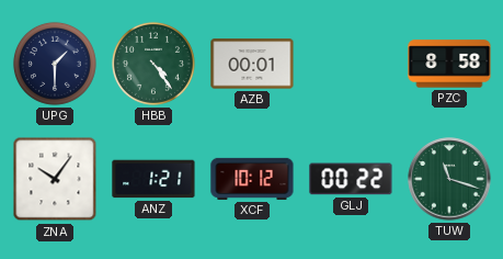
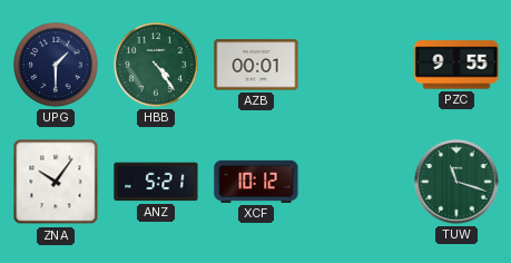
PZC: 8:58 -> 9:55 (456, 65)
ANZ: 1:21 -> 5:21 (156, 182)
GLJ: 00:22 -> none (351, 179)
